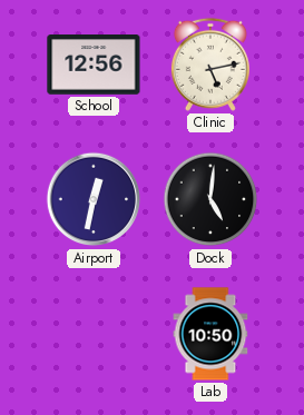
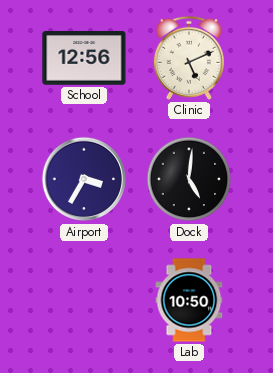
Clinic: 5:13 -> 5:11 (189, 58)
Airport: 12:32 -> 3:35 (84, 179)
